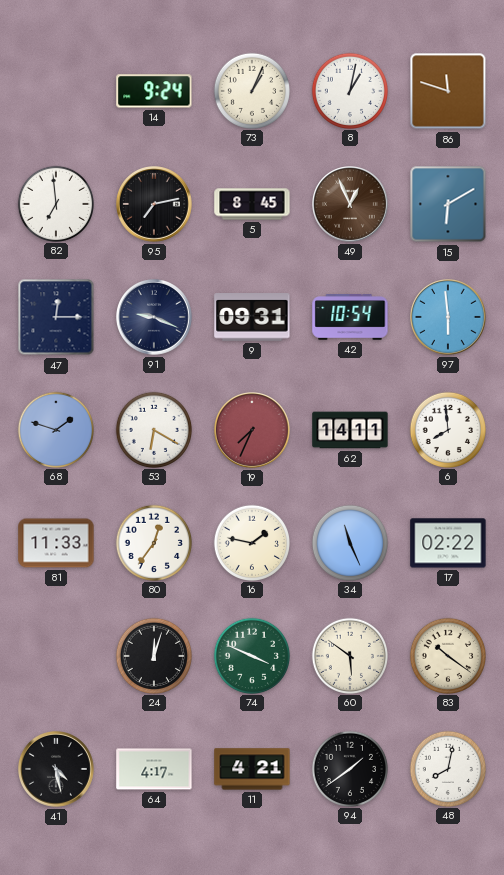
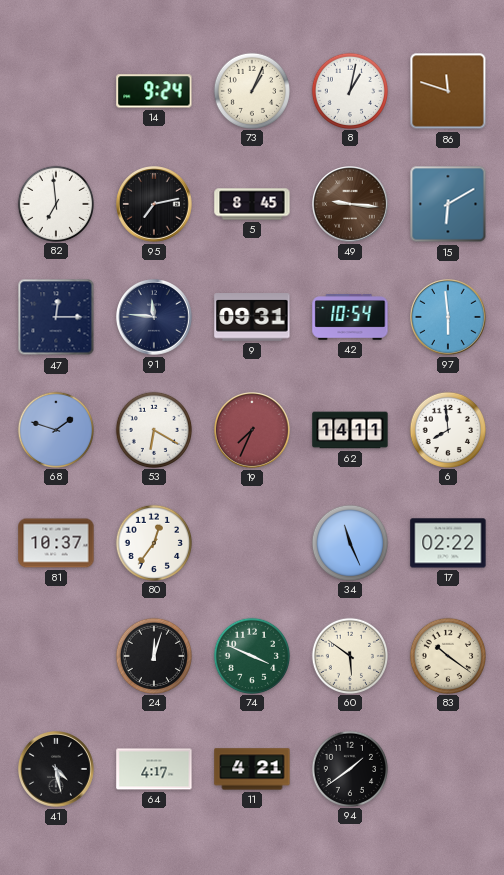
49: 12:56 -> 9:16 (351, 205)
91: 9:19 -> 11:46 (155, 318)
81: 11:33 -> 10:37 (56, 543)
16: 1:47 -> none (251, 542)
48: 8:02 -> none (447, 768)
